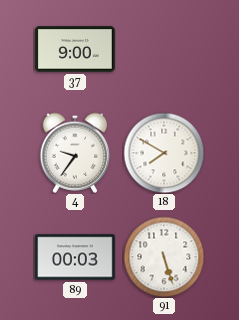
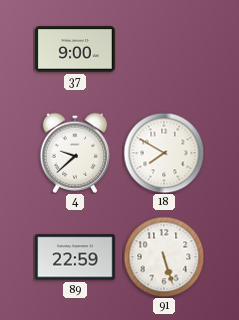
4: 9:36 -> 9:38 (75, 153)
89: 00:03 -> 22:59 (75, 257)
